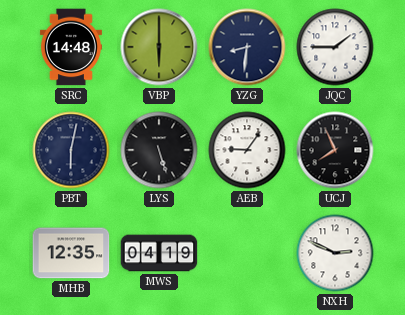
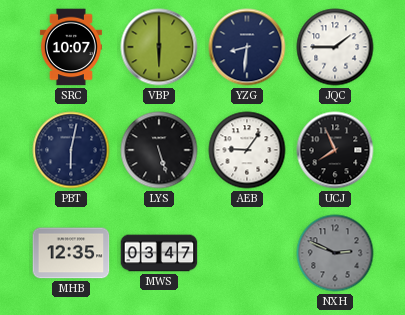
SRC: 14:48 -> 10:07 (71, 47)
MWS: 04:19 -> 03:47 (159, 253)
NXH dial: white -> grey (335, 253)
